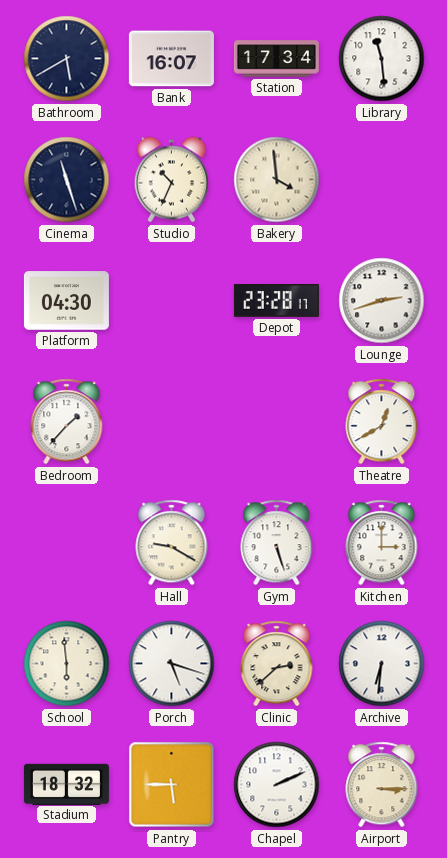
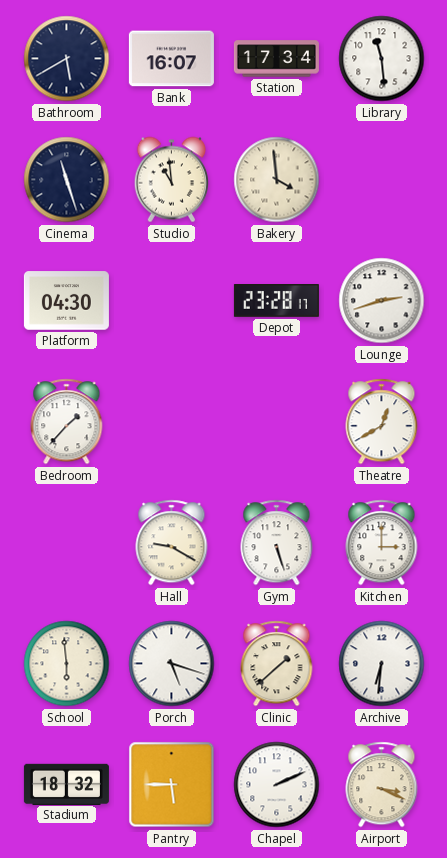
Studio: 10:34 -> 10:59 (171, 180)
Clinic: 2:38 -> 1:38 (277, 664)
Airport: 3:15 -> 3:19 (382, 785)
